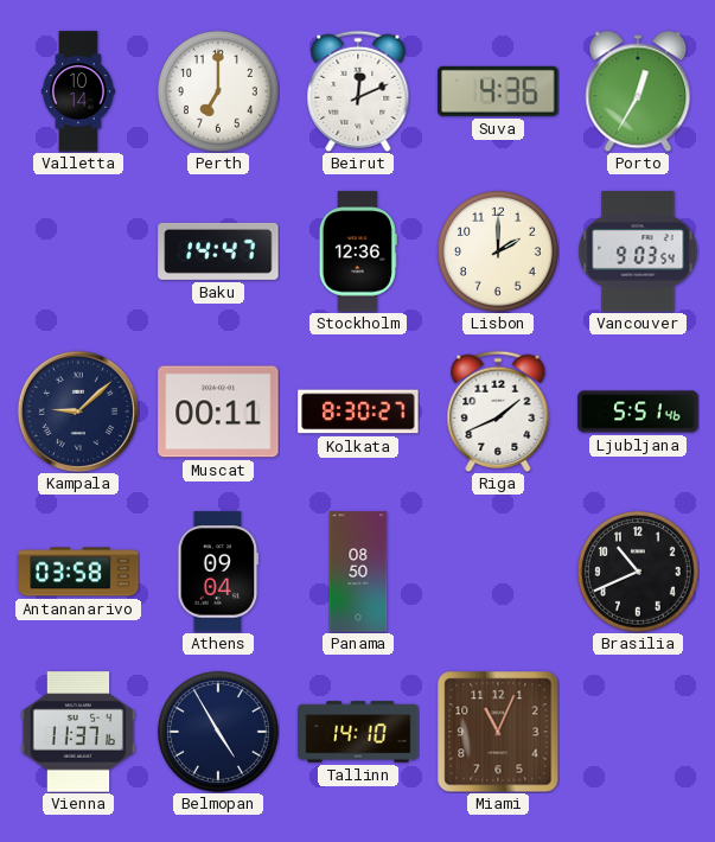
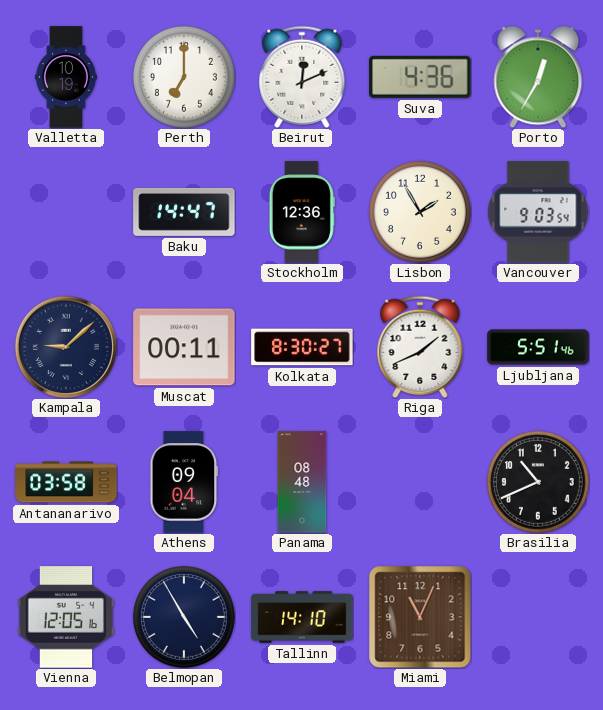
Valletta: 10:14 -> 10:19 (66, 77)
Lisbon: 2:00 -> 1:55 (420, 212)
Panama: 08:50 -> 08:48 (302, 482)
Vienna: 11:37 -> 12:05 (66, 617)
